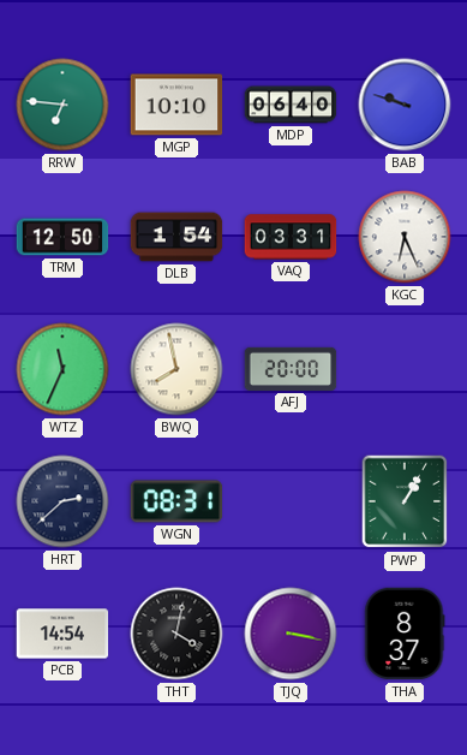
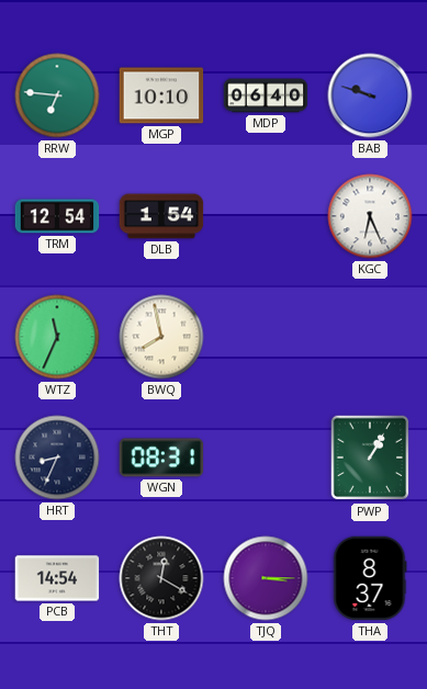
TRM: 12:50 -> 12:54 (57, 216)
VAQ: 03:31 -> none (291, 237)
AFJ: 20:00 -> none (291, 369)
HRT: 2:38 -> 8:34 (57, 458)
THT: 4:02 -> 12:20 (161, 578)
TJQ: 3:17 -> 3:15 (266, 578)
